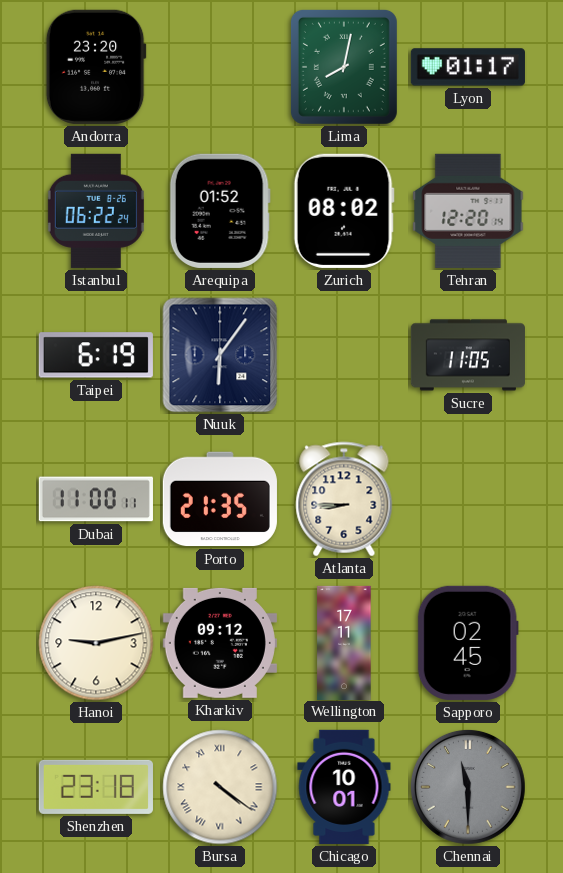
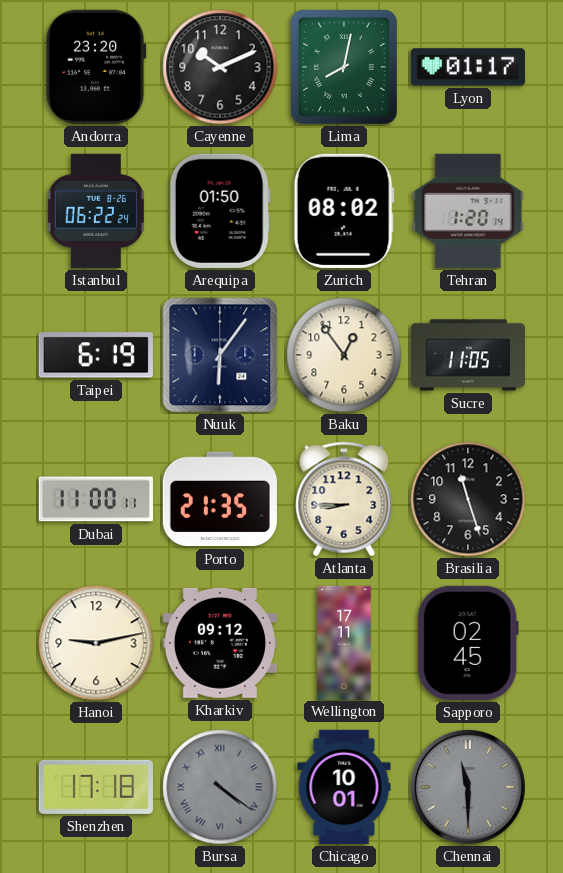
Cayenne: none -> 10:11 (220, 67)
Arequipa: 01:52 -> 01:50 (220, 211)
Tehran: 12:20 -> 1:20 (468, 211)
Baku: none -> 12:54 (344, 355)
Brasilia: none -> 11:27 (468, 499)
Shenzhen: 23:18 -> 17:18 (96, 787)
Bursa dial: cream -> grey (220, 787)
